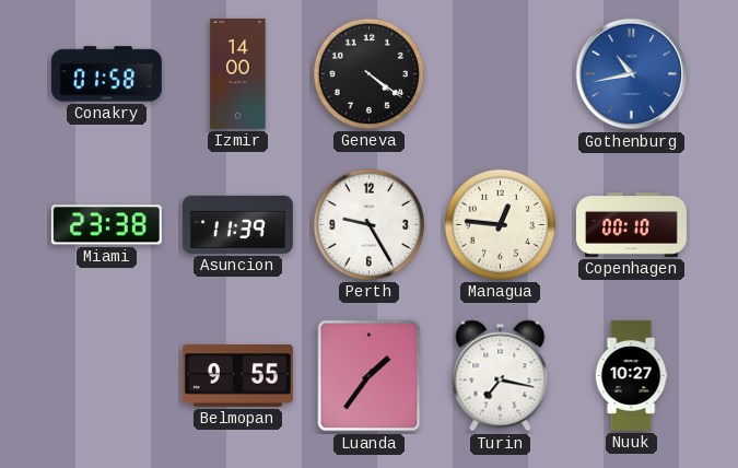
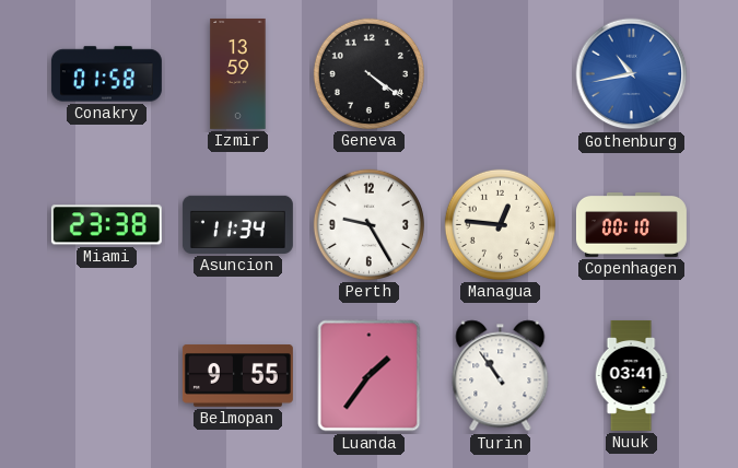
Izmir: 14:00 -> 13:59 (238, 73)
Asuncion: 11:39 -> 11:34 (237, 224)
Turin: 7:17 -> 10:54 (501, 376)
Nuuk: 10:27 -> 03:41 (631, 375)
